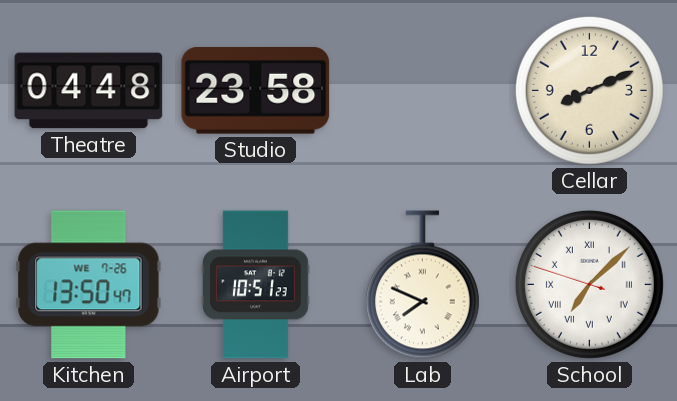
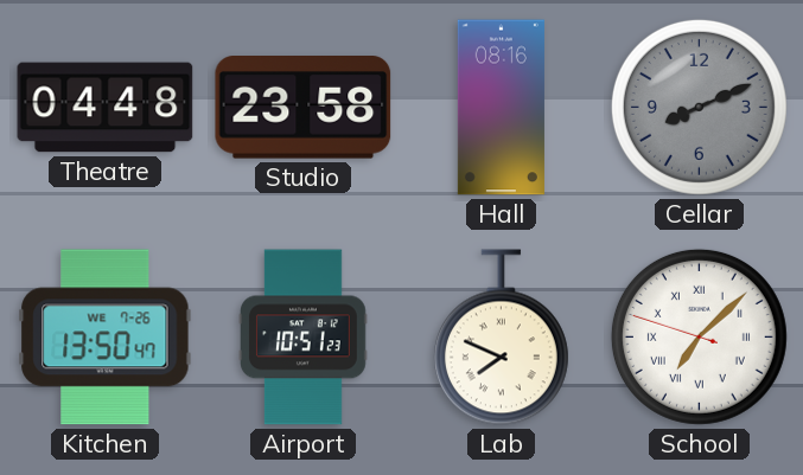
Hall: none -> 08:16 (501, 108)
Cellar dial: cream -> grey (699, 107)
